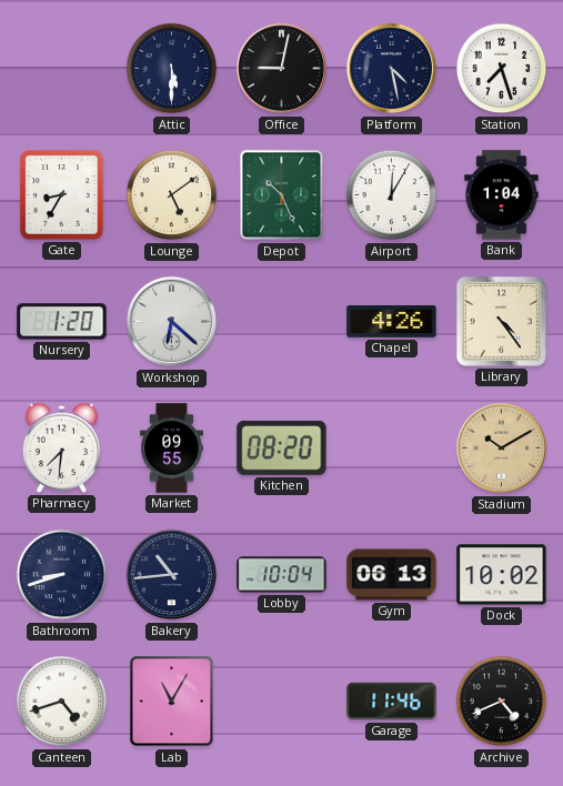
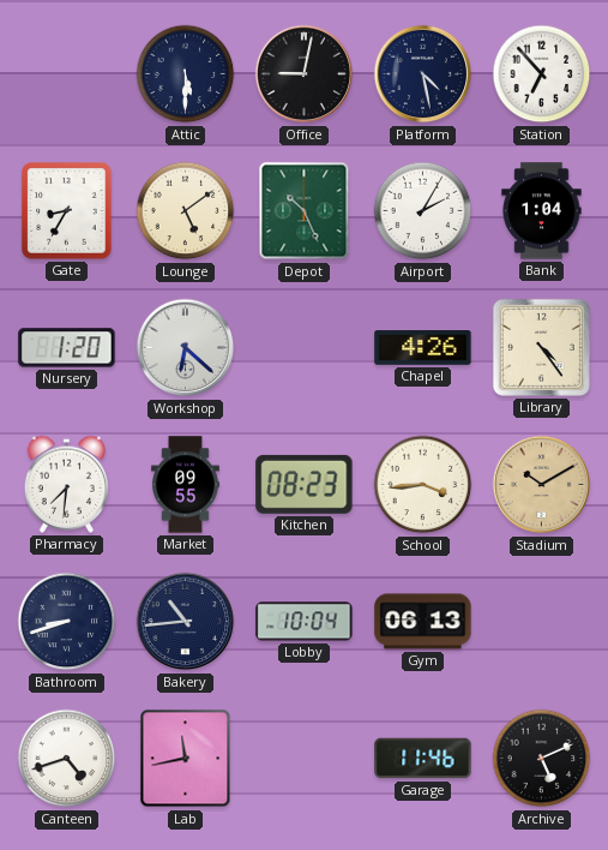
Station: 7:27 -> 6:53 (542, 74)
Airport: 12:05 -> 2:05 (423, 211)
Kitchen: 08:20 -> 08:23 (305, 484)
School: none -> 3:44 (423, 485)
Dock: 10:02 -> none (502, 575)
Lab: 11:05 -> 11:43 (186, 759)
Archive: 4:41 -> 5:11 (542, 759)
